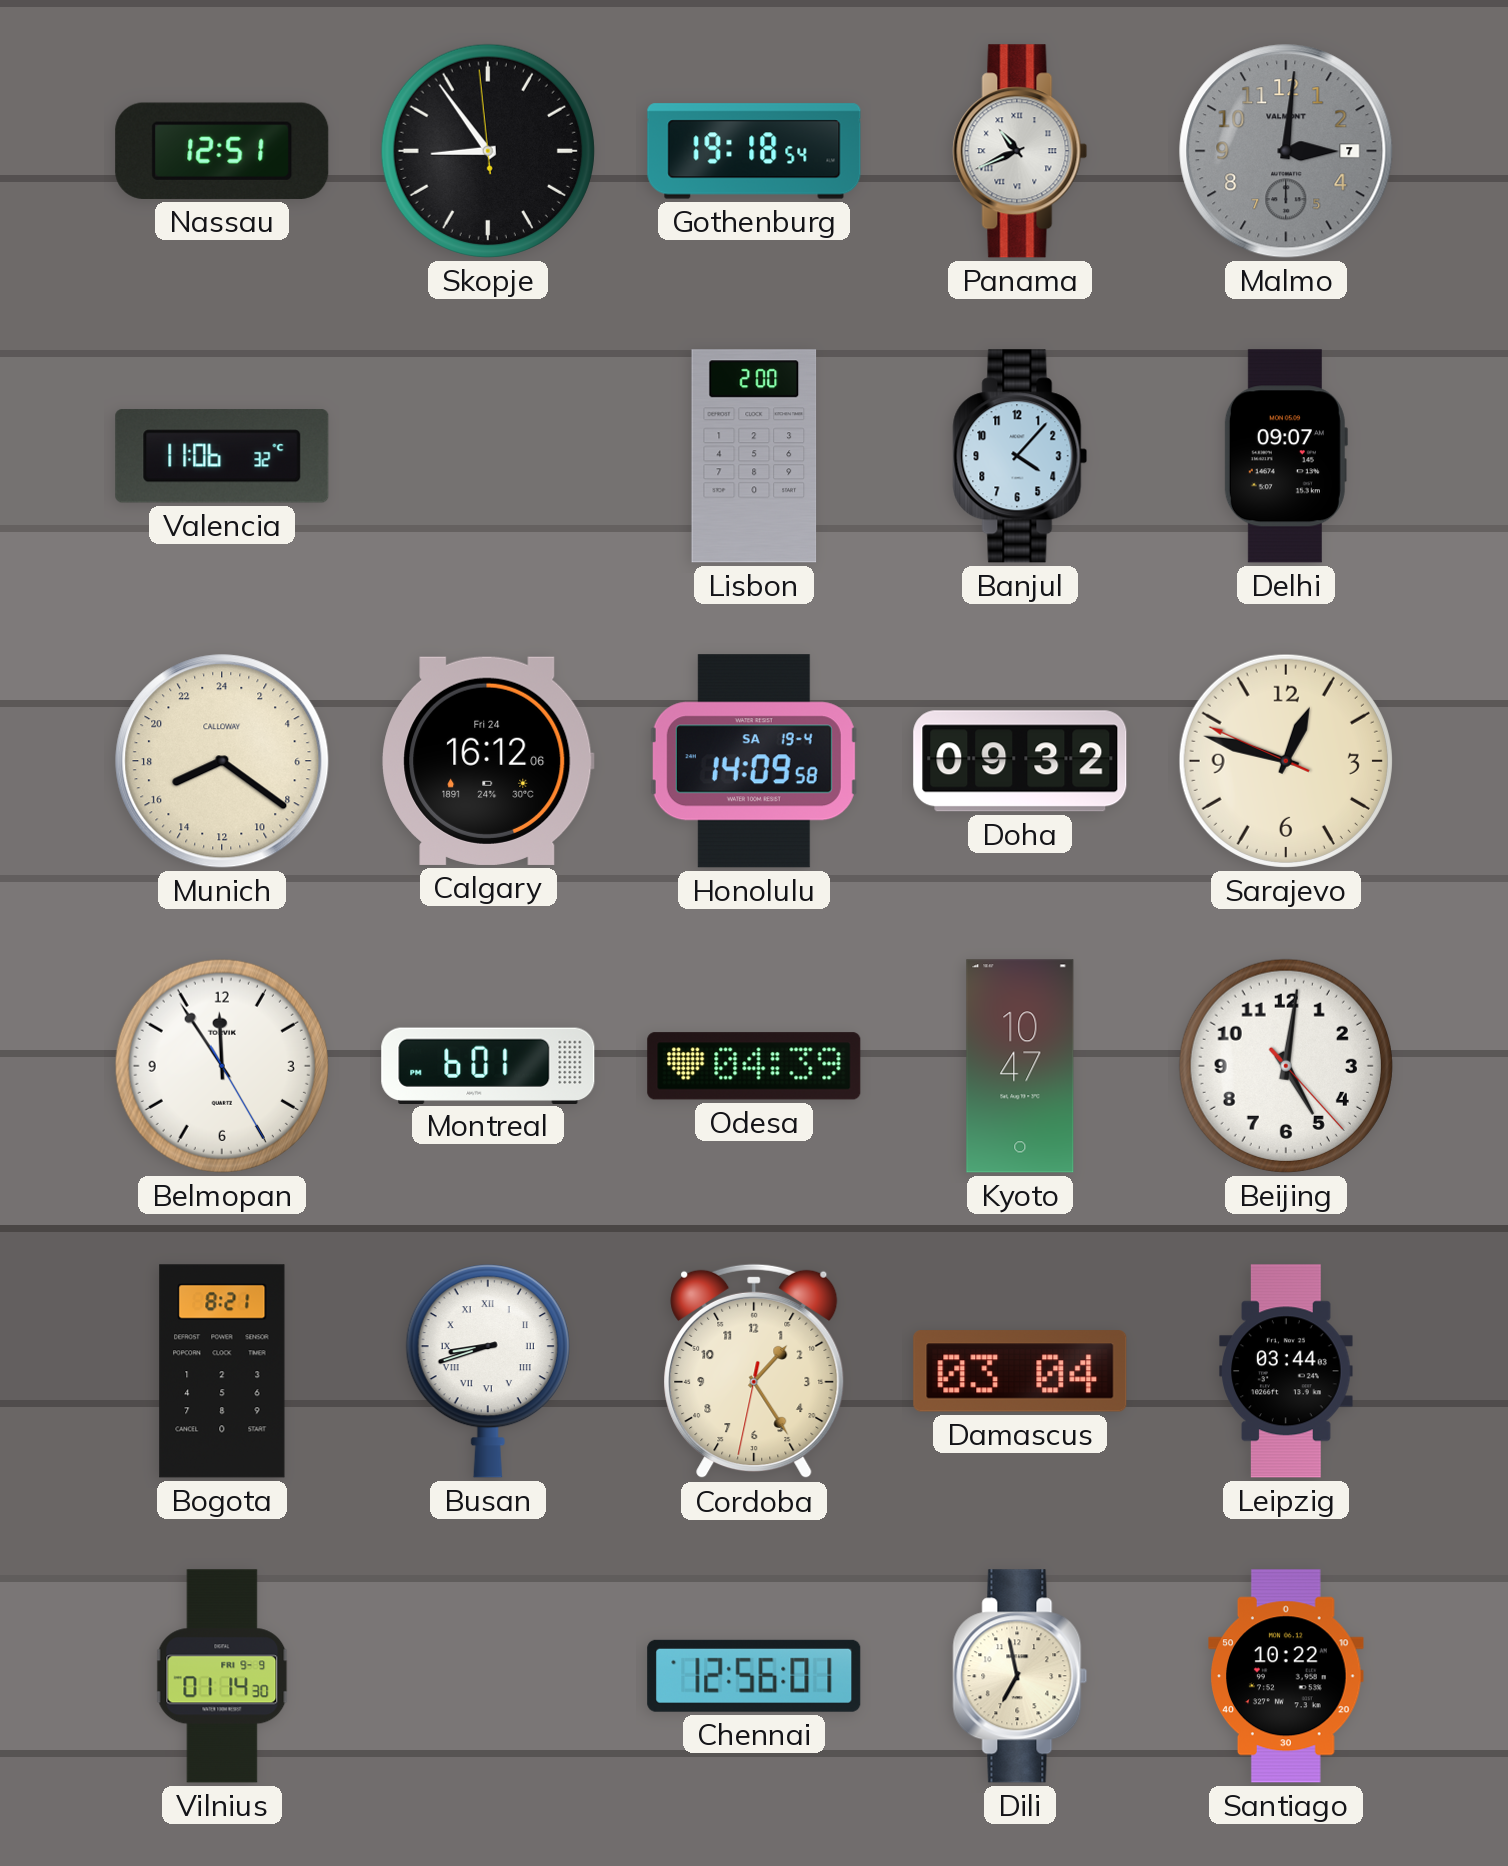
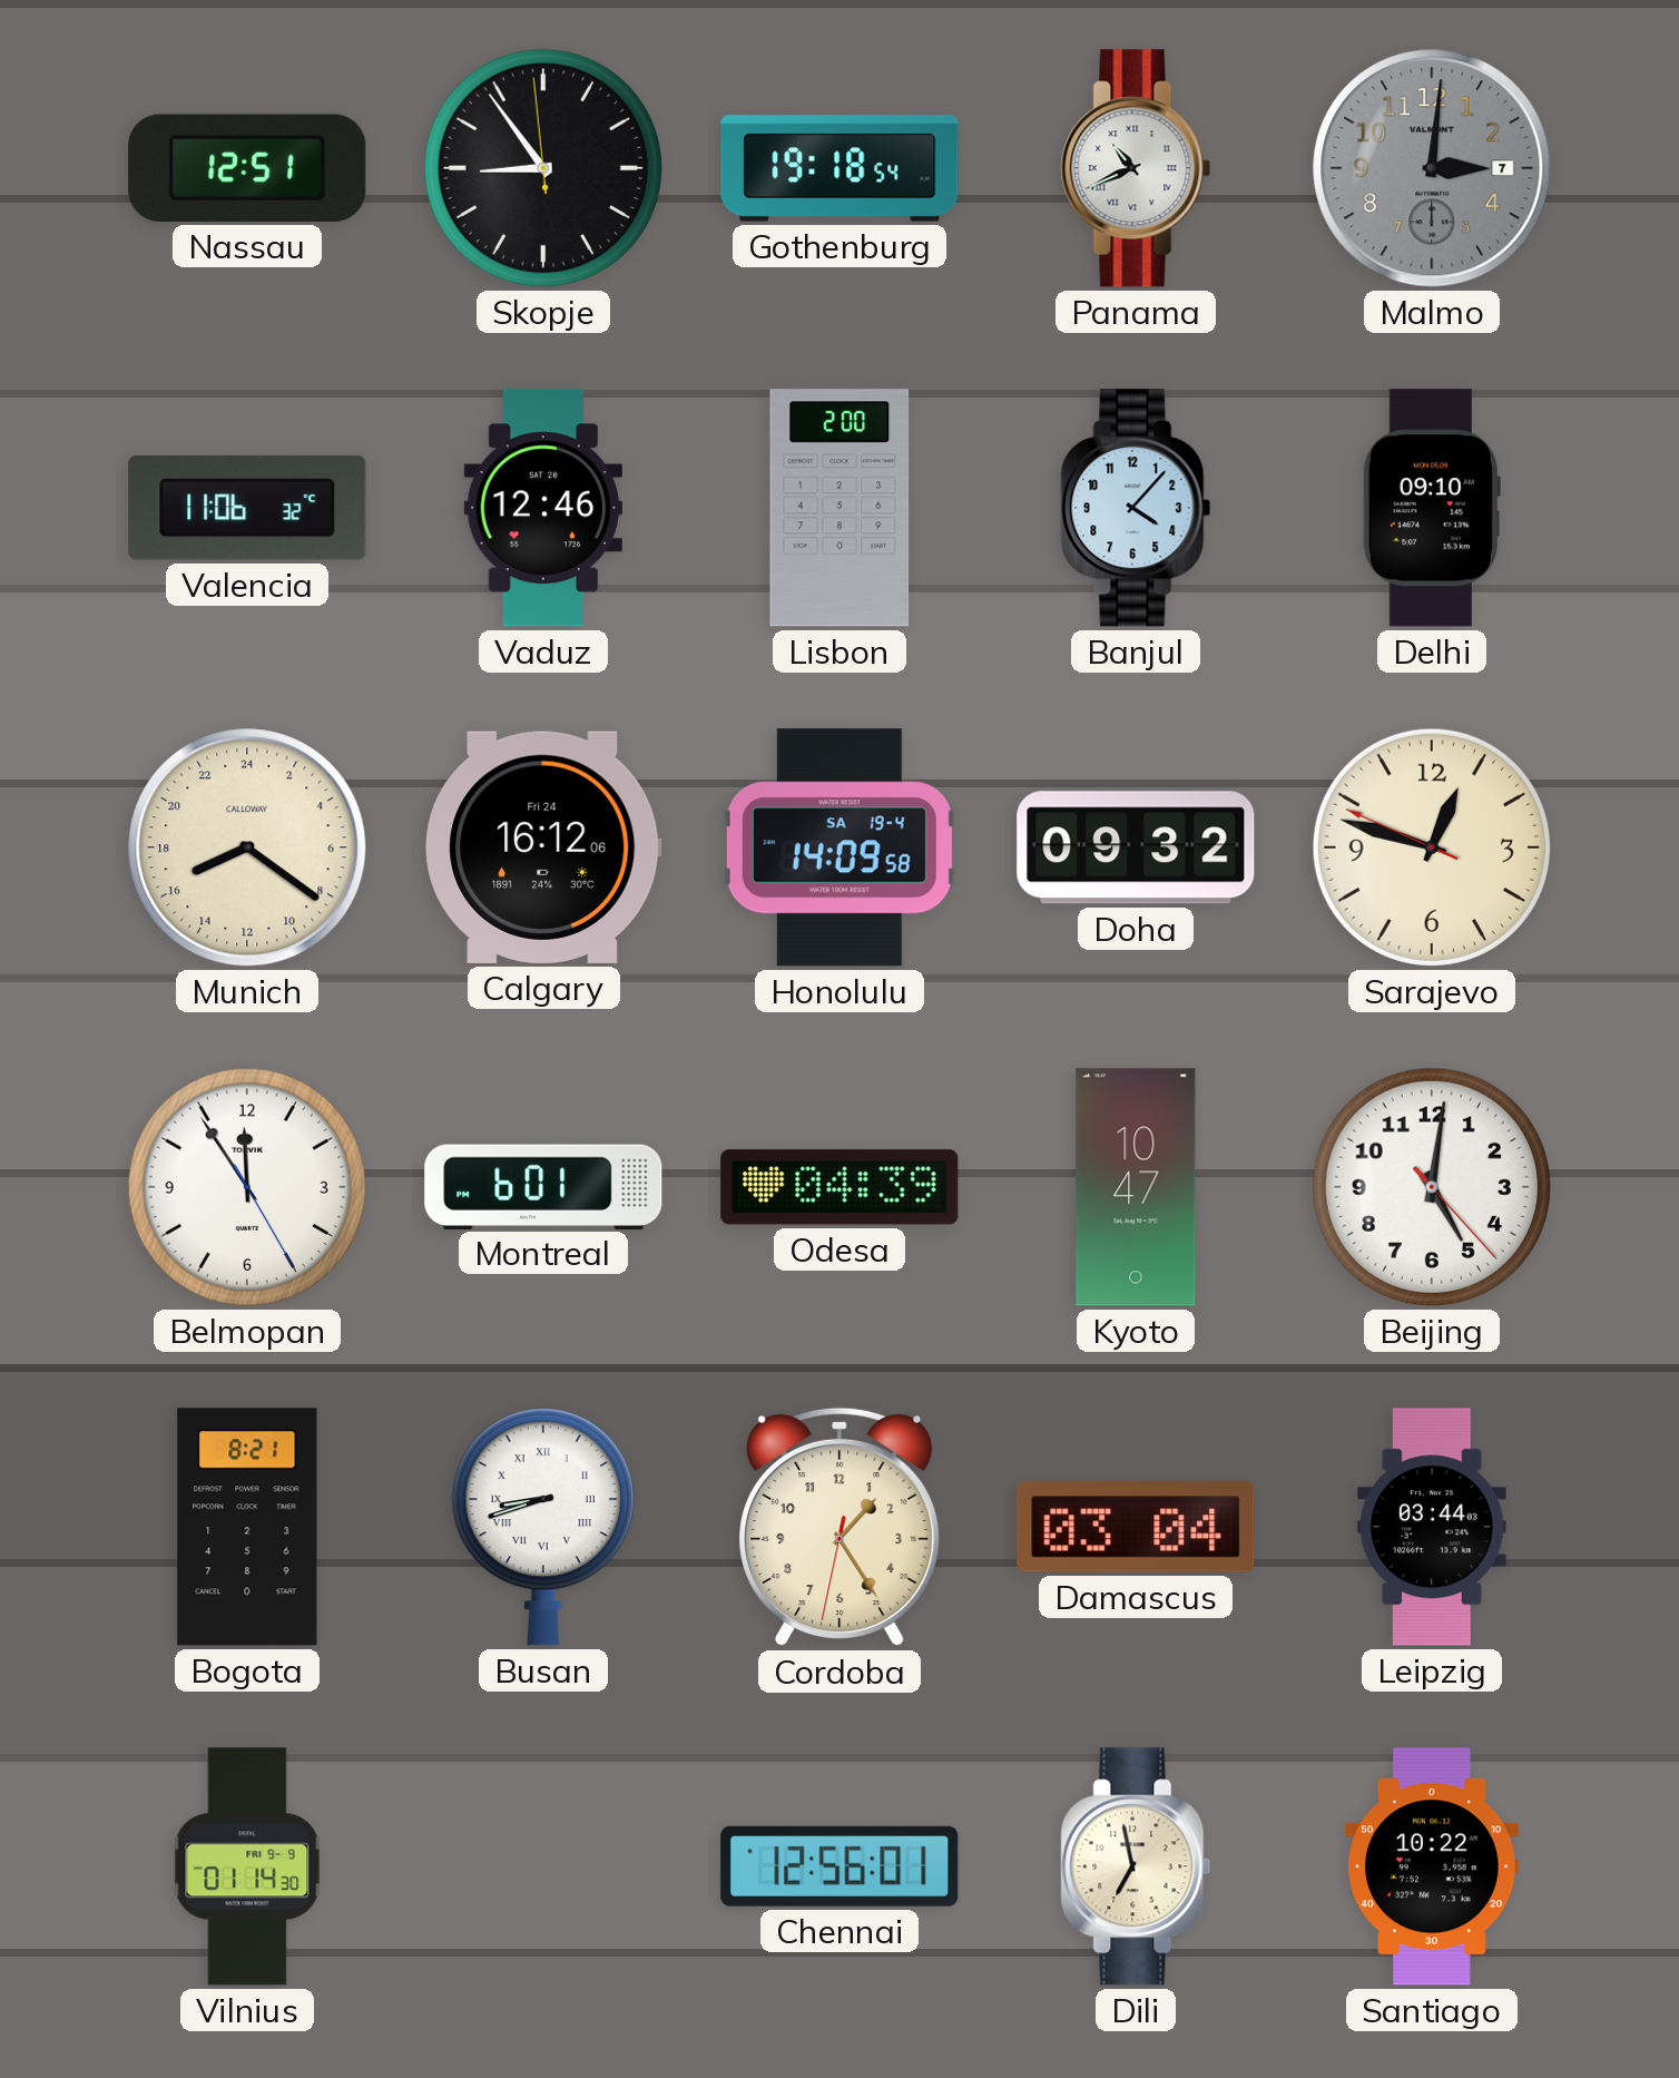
Vaduz: none -> 12:46 (543, 508)
Delhi: 09:07 -> 09:10 (1432, 508)
